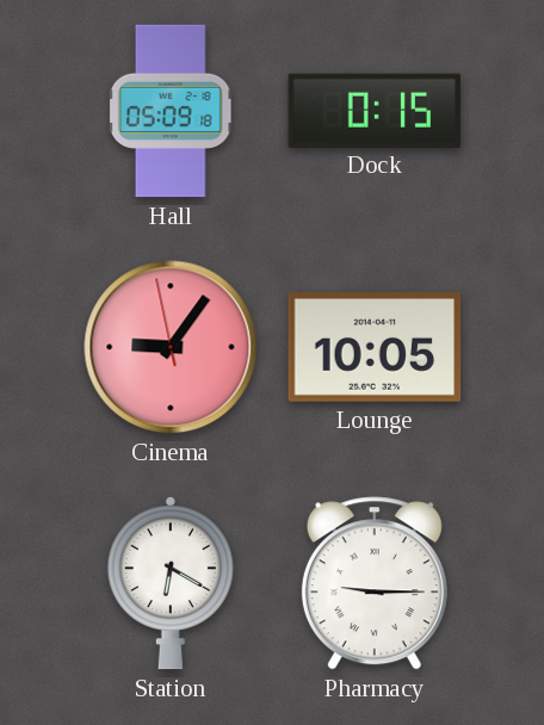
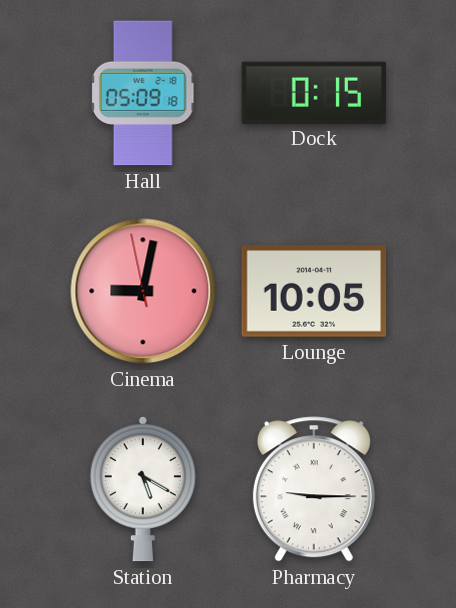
Cinema: 9:05 -> 9:01 (143, 291)
Station: 6:20 -> 5:20 (143, 489)
